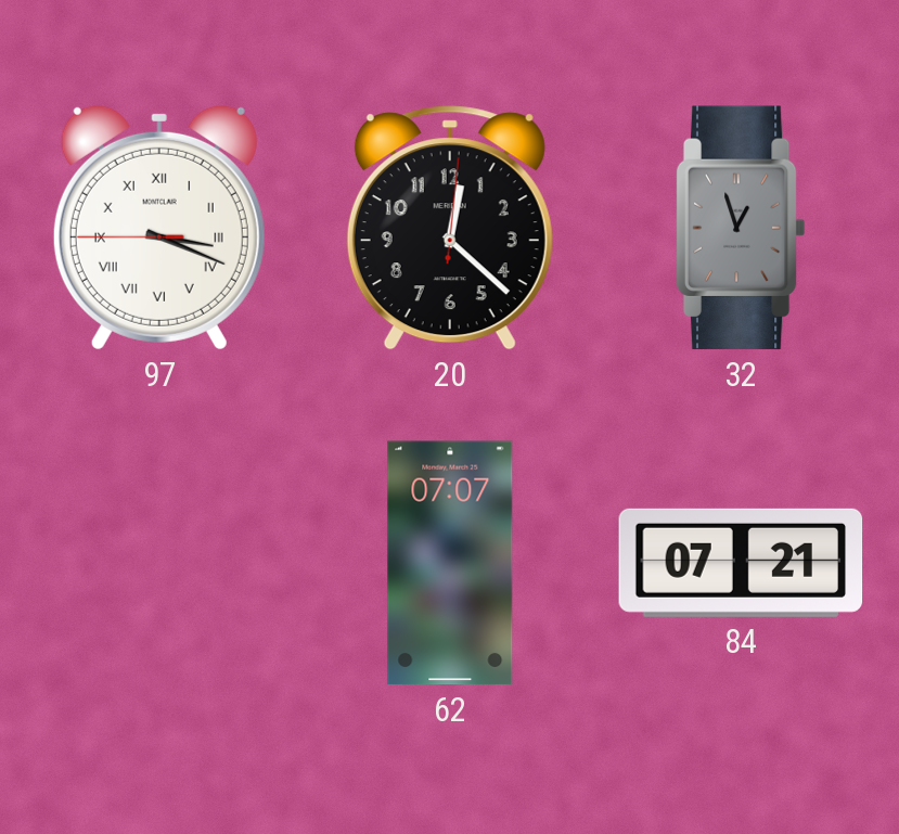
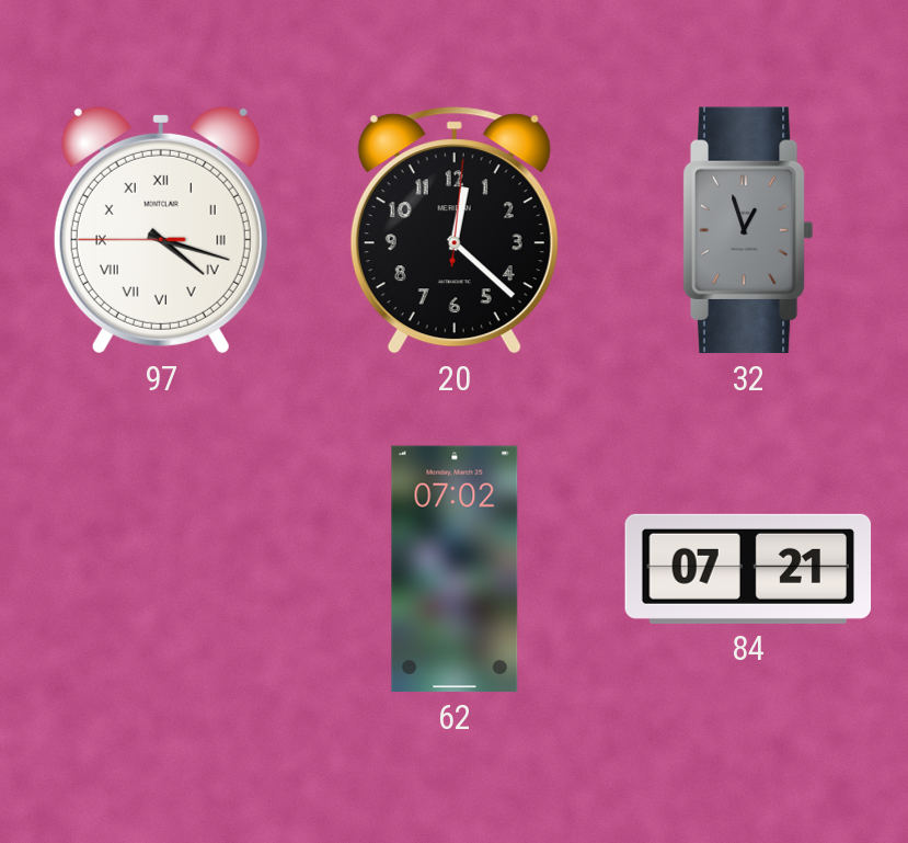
97: 3:18 -> 4:17 (161, 230)
62: 07:07 -> 07:02 (455, 569)
